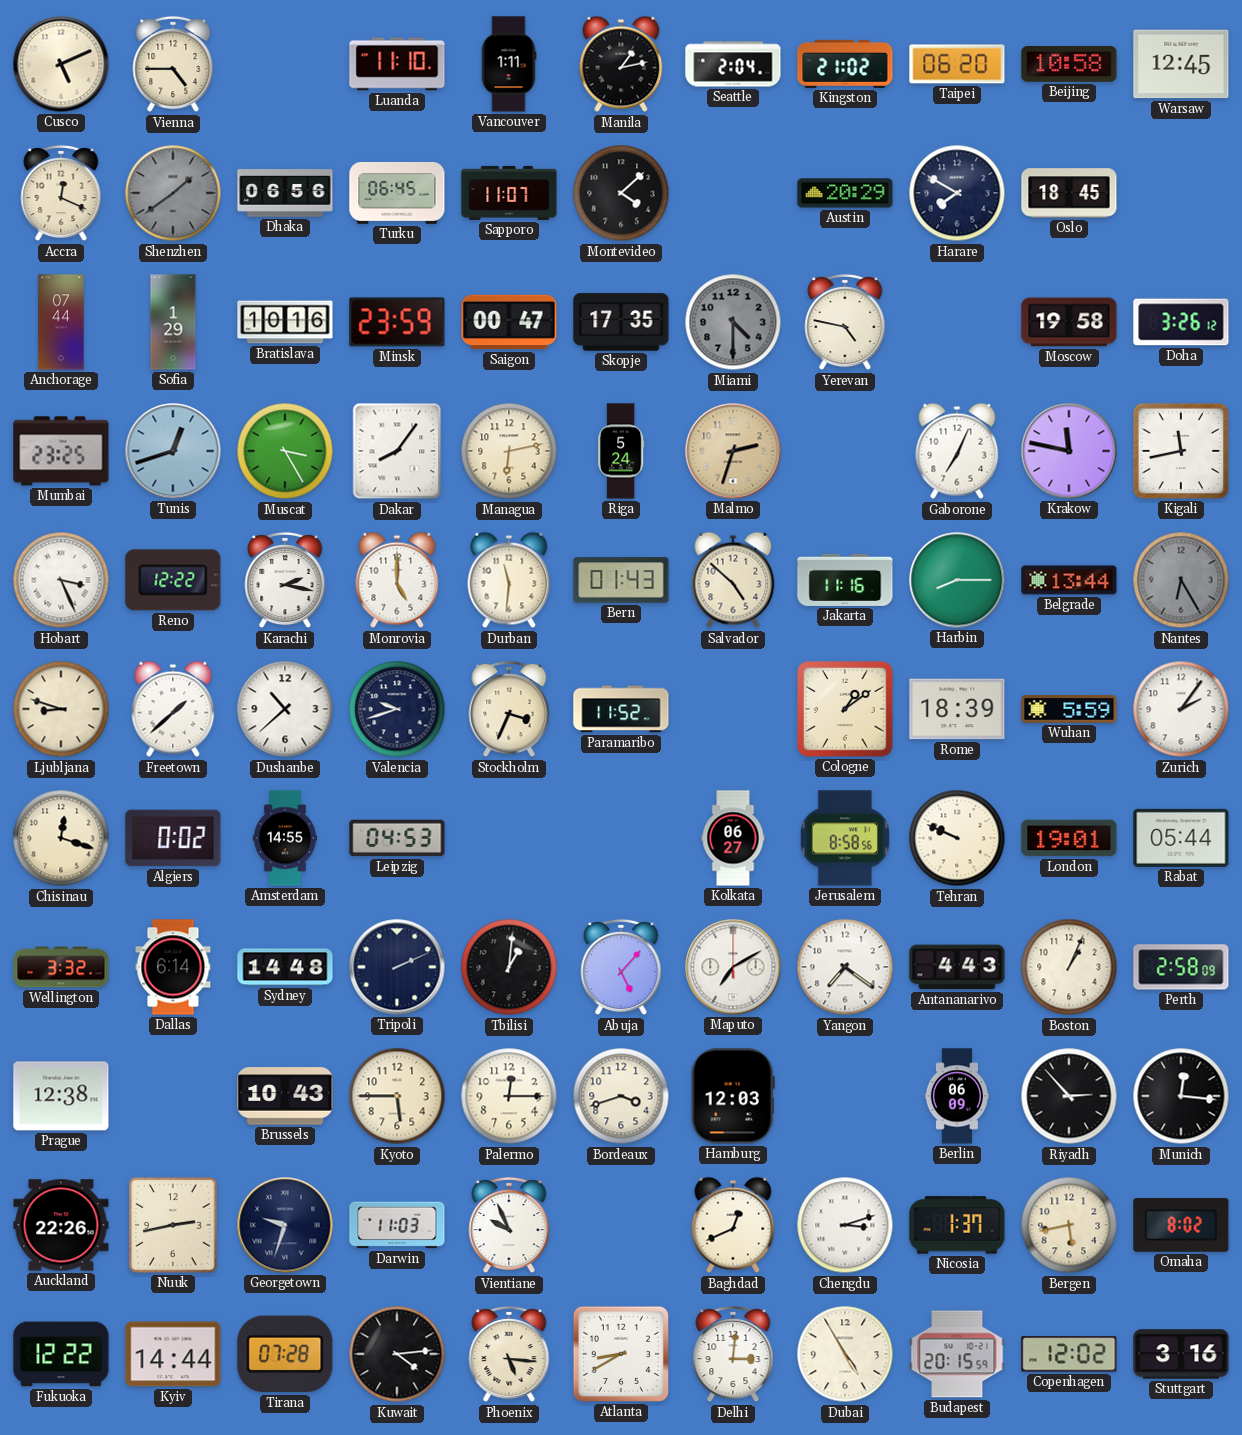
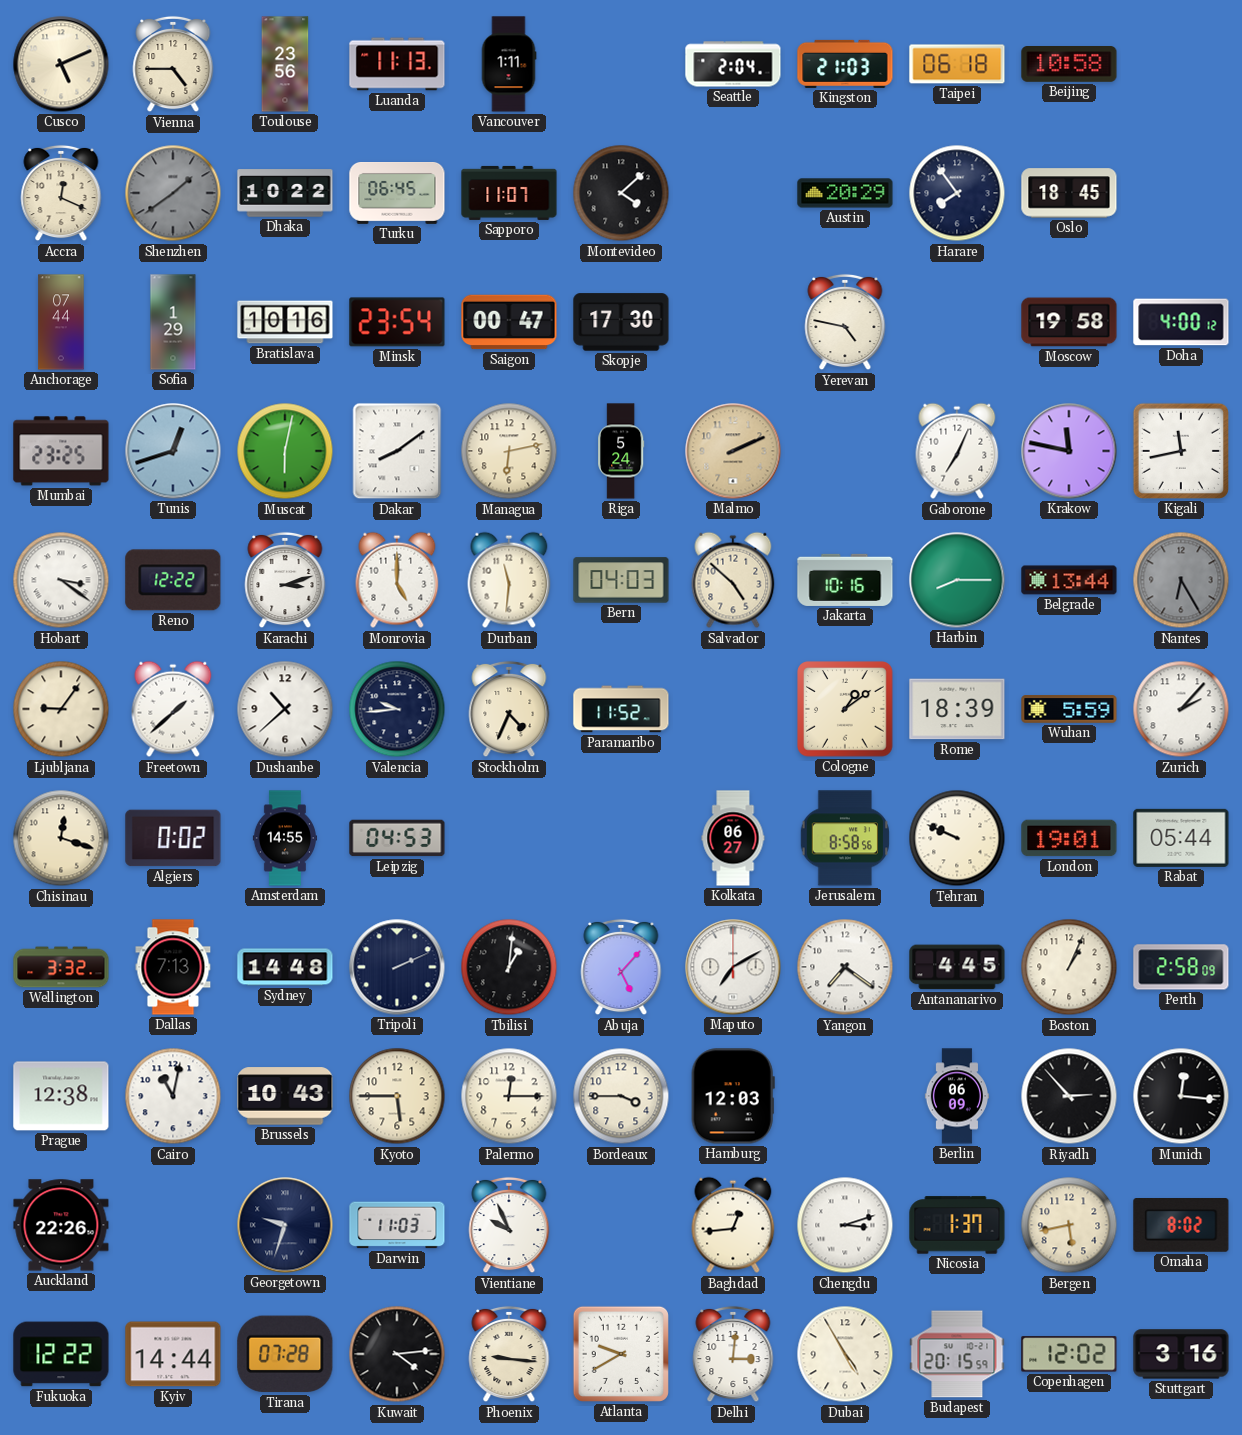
Toulouse: none -> 23:56 (285, 64)
Luanda: 11:10 -> 11:13 (397, 64)
Manila: 1:13 -> none (621, 64)
Kingston: 21:02 -> 21:03 (845, 64)
Taipei: 06:20 -> 06:18 (957, 64)
Warsaw: 12:45 -> none (1181, 64)
Dhaka: 06:56 -> 10:22 (285, 193)
Harare: 7:50 -> 7:54 (957, 193)
Minsk: 23:59 -> 23:54 (397, 322)
Skopje: 17:35 -> 17:30 (621, 322)
Miami: 4:30 -> none (733, 322)
Doha: 3:26 -> 4:00 (1181, 322)
Muscat: 3:25 -> 6:02 (285, 451)
Dakar: 8:06 -> 8:09 (397, 451)
Malmo: 2:33 -> 2:11 (733, 451)
Hobart: 3:26 -> 3:21 (61, 580)
Karachi: 2:17 -> 3:12 (285, 580)
Bern: 01:43 -> 04:03 (621, 580)
Jakarta: 11:16 -> 10:16 (845, 580)
Ljubljana: 8:48 -> 9:06 (61, 709)
Valencia: 9:42 -> 9:44 (397, 709)
Stockholm: 3:34 -> 4:34 (509, 709)
Zurich: 2:06 -> 2:07 (1181, 709)
Dallas: 6:14 -> 7:13 (173, 967)
Antananarivo: 4:43 -> 4:45 (957, 967)
Cairo: none -> 11:02 (173, 1096)
Bordeaux: 3:42 -> 3:45 (621, 1096)
Nuuk: 2:43 -> none (174, 1226)
Baghdad: 12:41 -> 12:44 (733, 1225)
Phoenix: 5:16 -> 9:16 (509, 1354)
Atlanta: 8:40 -> 9:40 (621, 1354)
